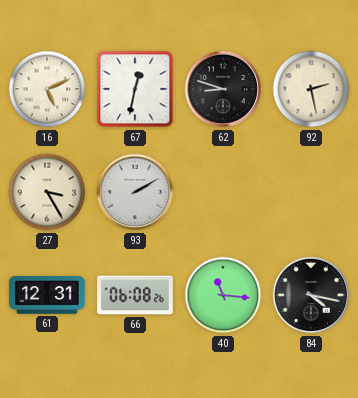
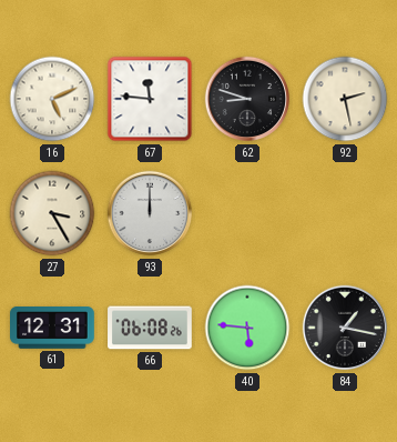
67: 12:32 -> 11:46 (150, 99)
93: 2:10 -> 12:00 (150, 213)
40: 11:16 -> 5:46 (247, 328)
84: 4:17 -> 1:17 (345, 328)
